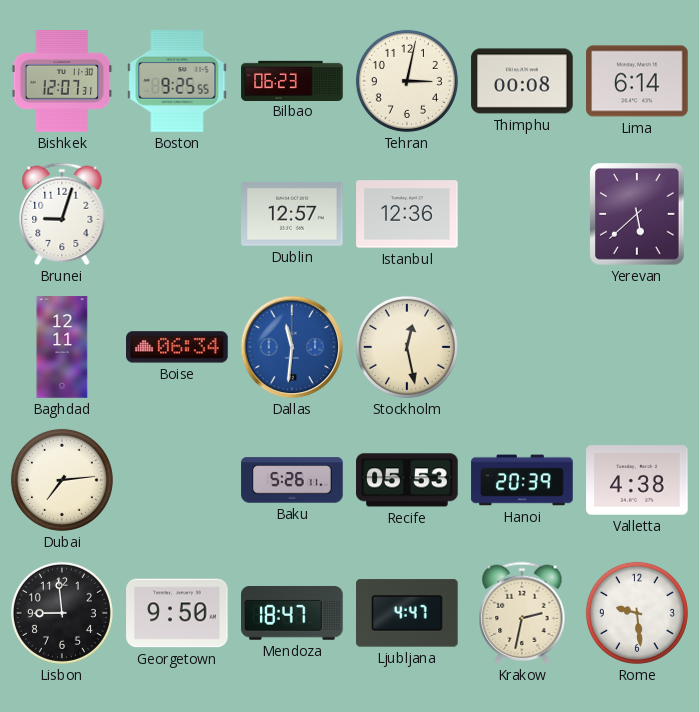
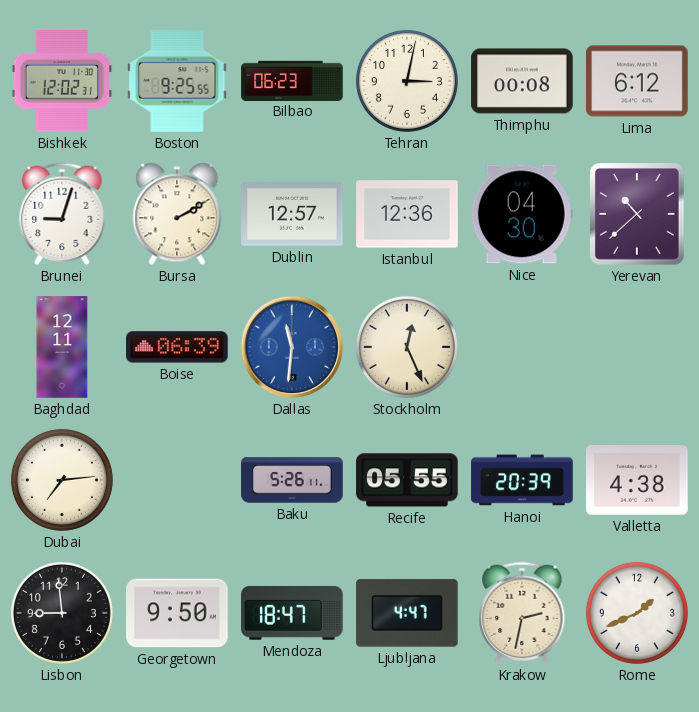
Bishkek: 12:07 -> 12:02 (62, 81)
Lima: 6:14 -> 6:12 (637, 81)
Bursa: none -> 2:10 (177, 214)
Nice: none -> 04:30 (522, 214)
Yerevan: 5:38 -> 10:38 (637, 214)
Boise: 06:34 -> 06:39 (177, 347)
Stockholm: 12:28 -> 12:26 (407, 347)
Recife: 05:53 -> 05:55 (407, 480)
Rome: 9:29 -> 1:41 (637, 613)
